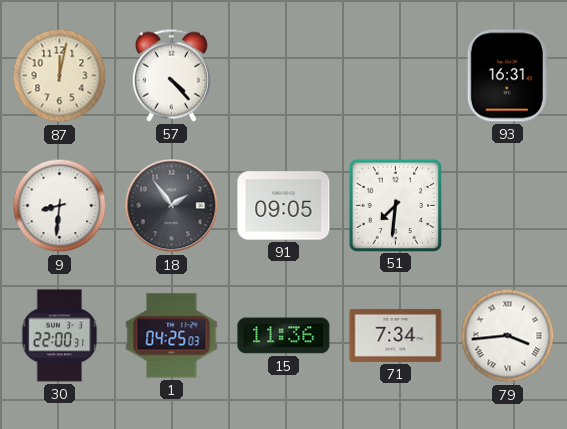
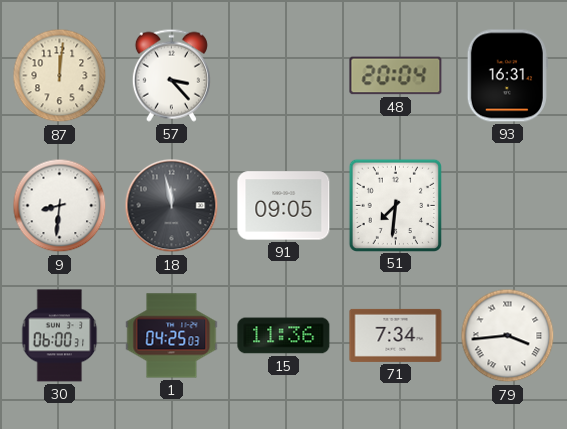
87: 12:02 -> 12:01 (60, 76)
57: 4:23 -> 3:23 (171, 75)
48: none -> 20:04 (396, 76)
18: 1:54 -> 11:58 (172, 206)
30: 22:00 -> 06:00 (60, 336)
